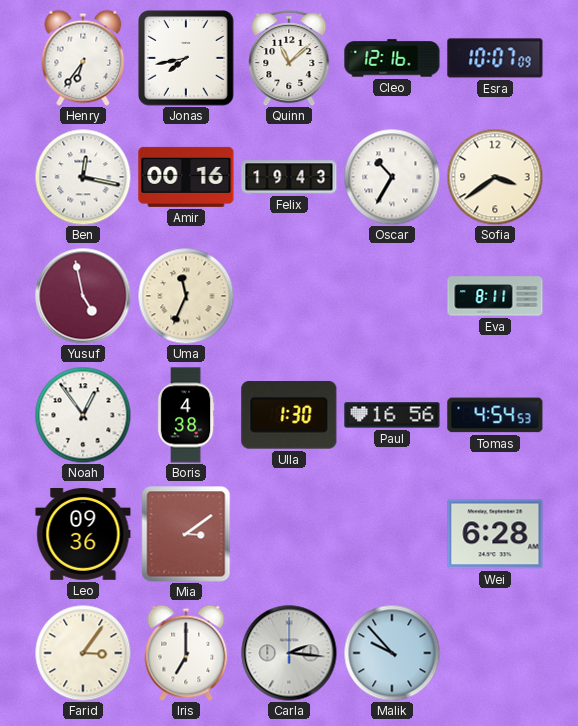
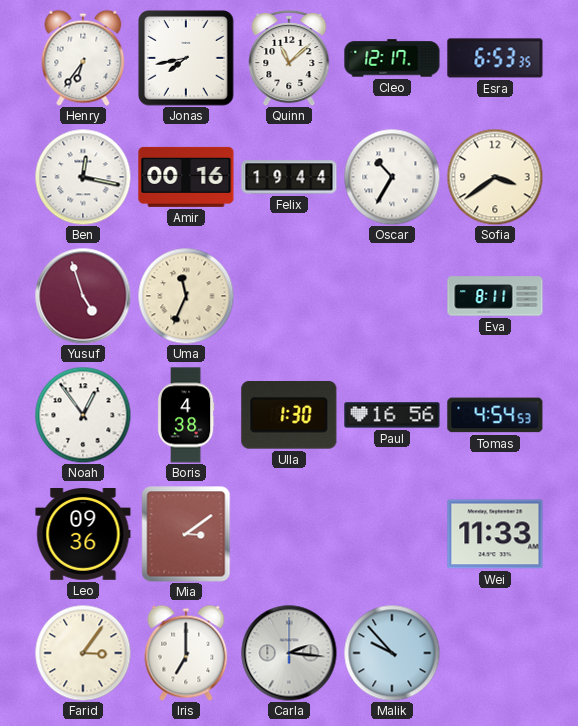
Cleo: 12:16 -> 12:17 (392, 58)
Esra: 10:07 -> 6:53 (495, 58)
Felix: 19:43 -> 19:44 (289, 177)
Yusuf: 4:58 -> 4:57 (83, 296)
Wei: 6:28 -> 11:33 (495, 534)
